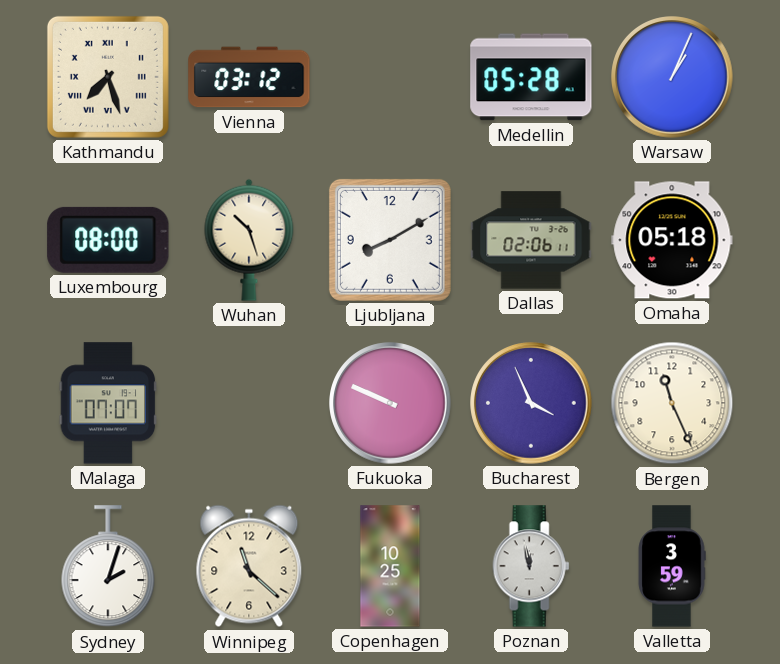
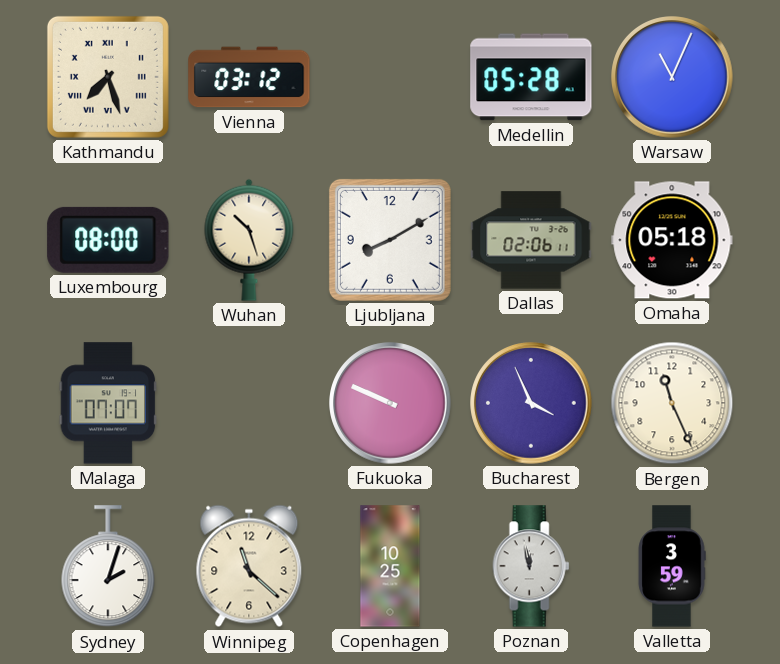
Warsaw: 1:04 -> 11:04 (672, 77)
